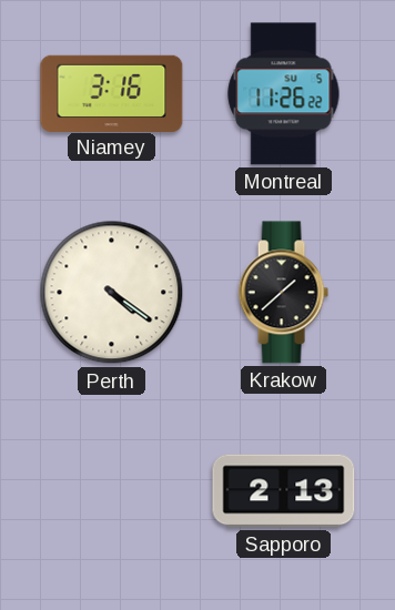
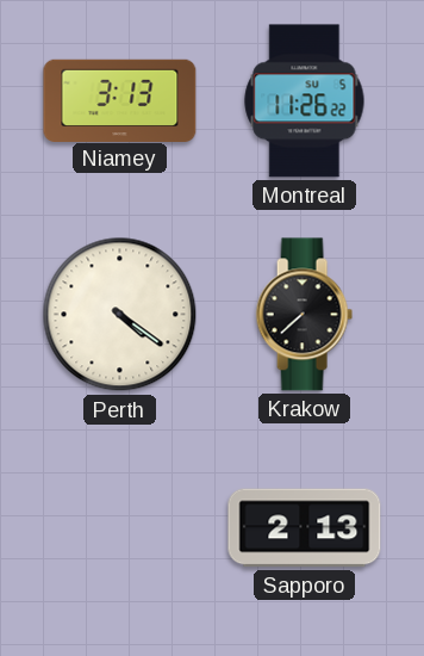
Niamey: 3:16 -> 3:13 (120, 100)
Krakow: 1:38 -> 7:38 (304, 315)
